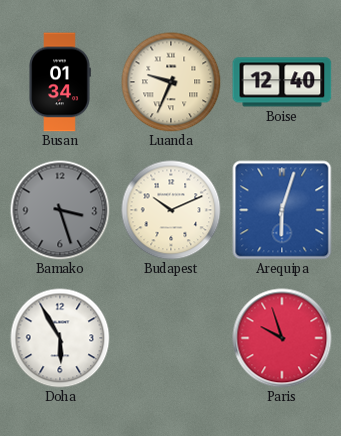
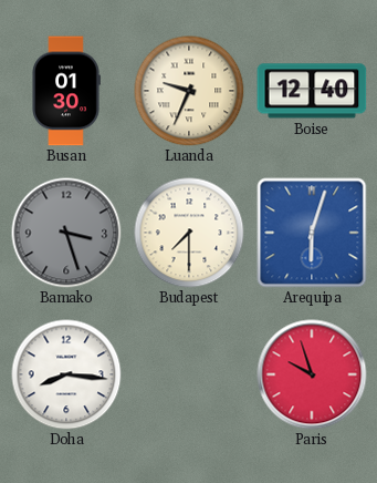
Busan: 01:34 -> 01:30 (66, 91)
Budapest: 10:11 -> 7:30 (189, 233)
Doha: 5:55 -> 8:16 (66, 374)
